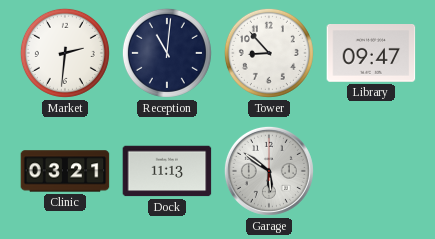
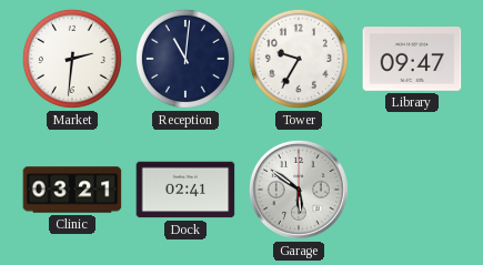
Tower: 8:53 -> 9:35 (299, 59)
Dock: 11:13 -> 02:41 (185, 190)
